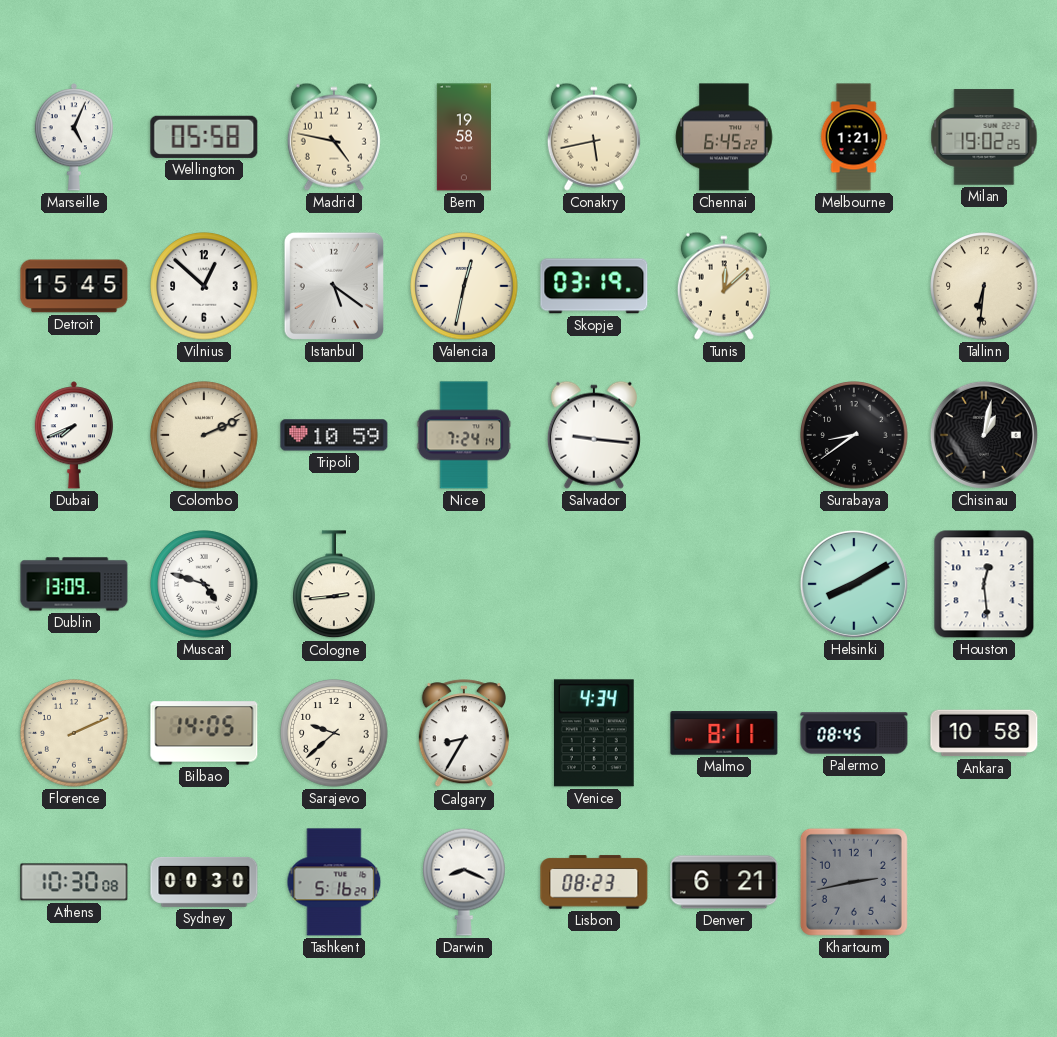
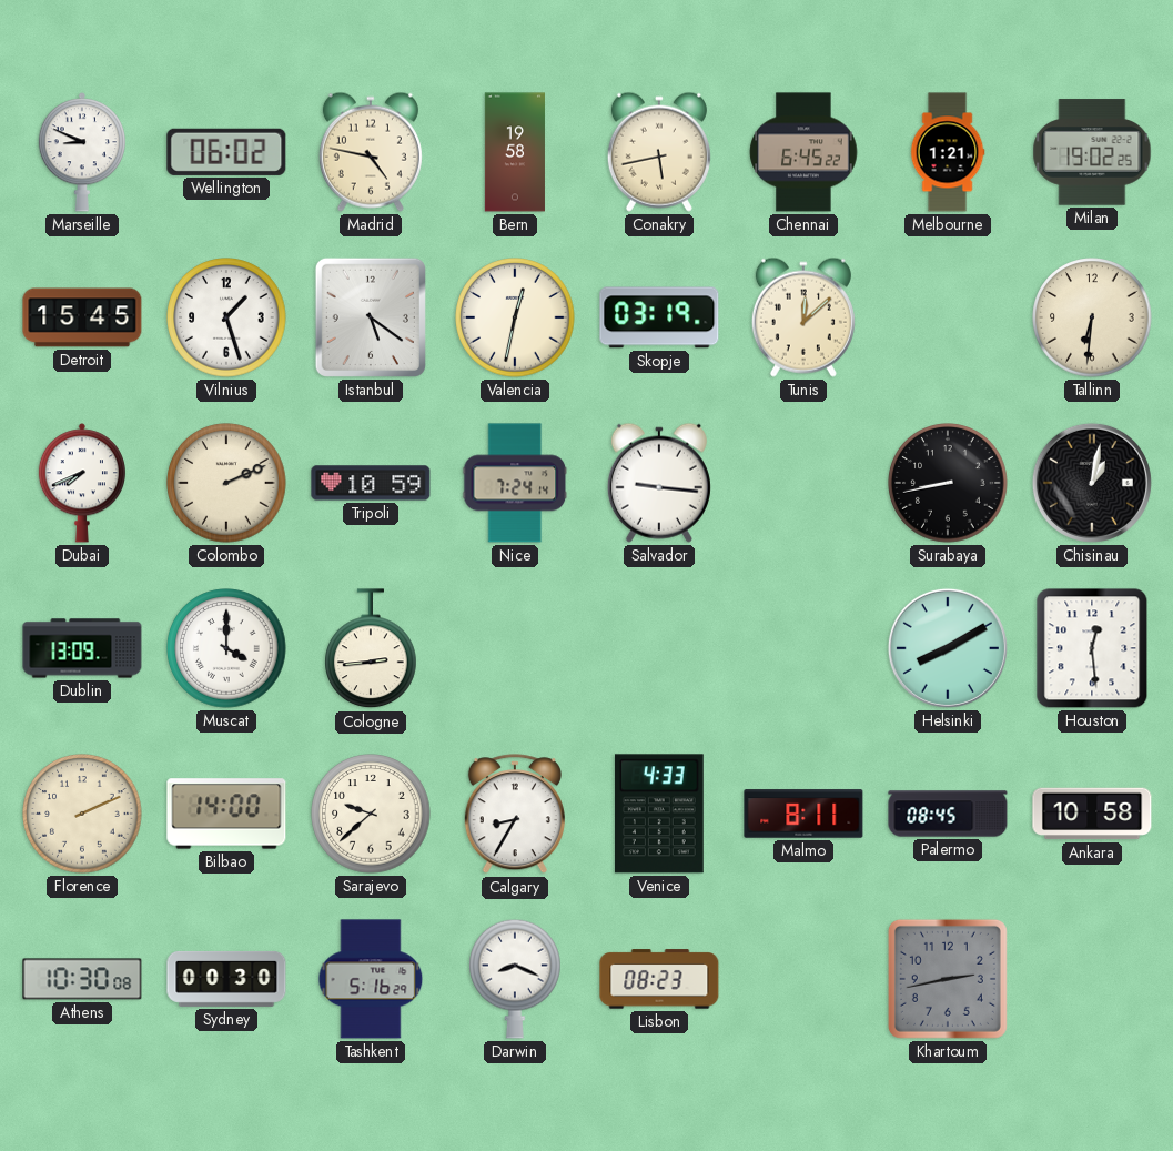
Marseille: 5:04 -> 8:49 (81, 152)
Wellington: 05:58 -> 06:02 (226, 152)
Vilnius: 12:52 -> 1:27 (226, 317)
Surabaya: 8:39 -> 8:43 (948, 483)
Muscat: 4:48 -> 4:00 (226, 648)
Bilbao: 14:05 -> 14:00 (226, 814)
Venice: 4:34 -> 4:33 (659, 814)
Denver: 6:21 -> none (724, 882)
